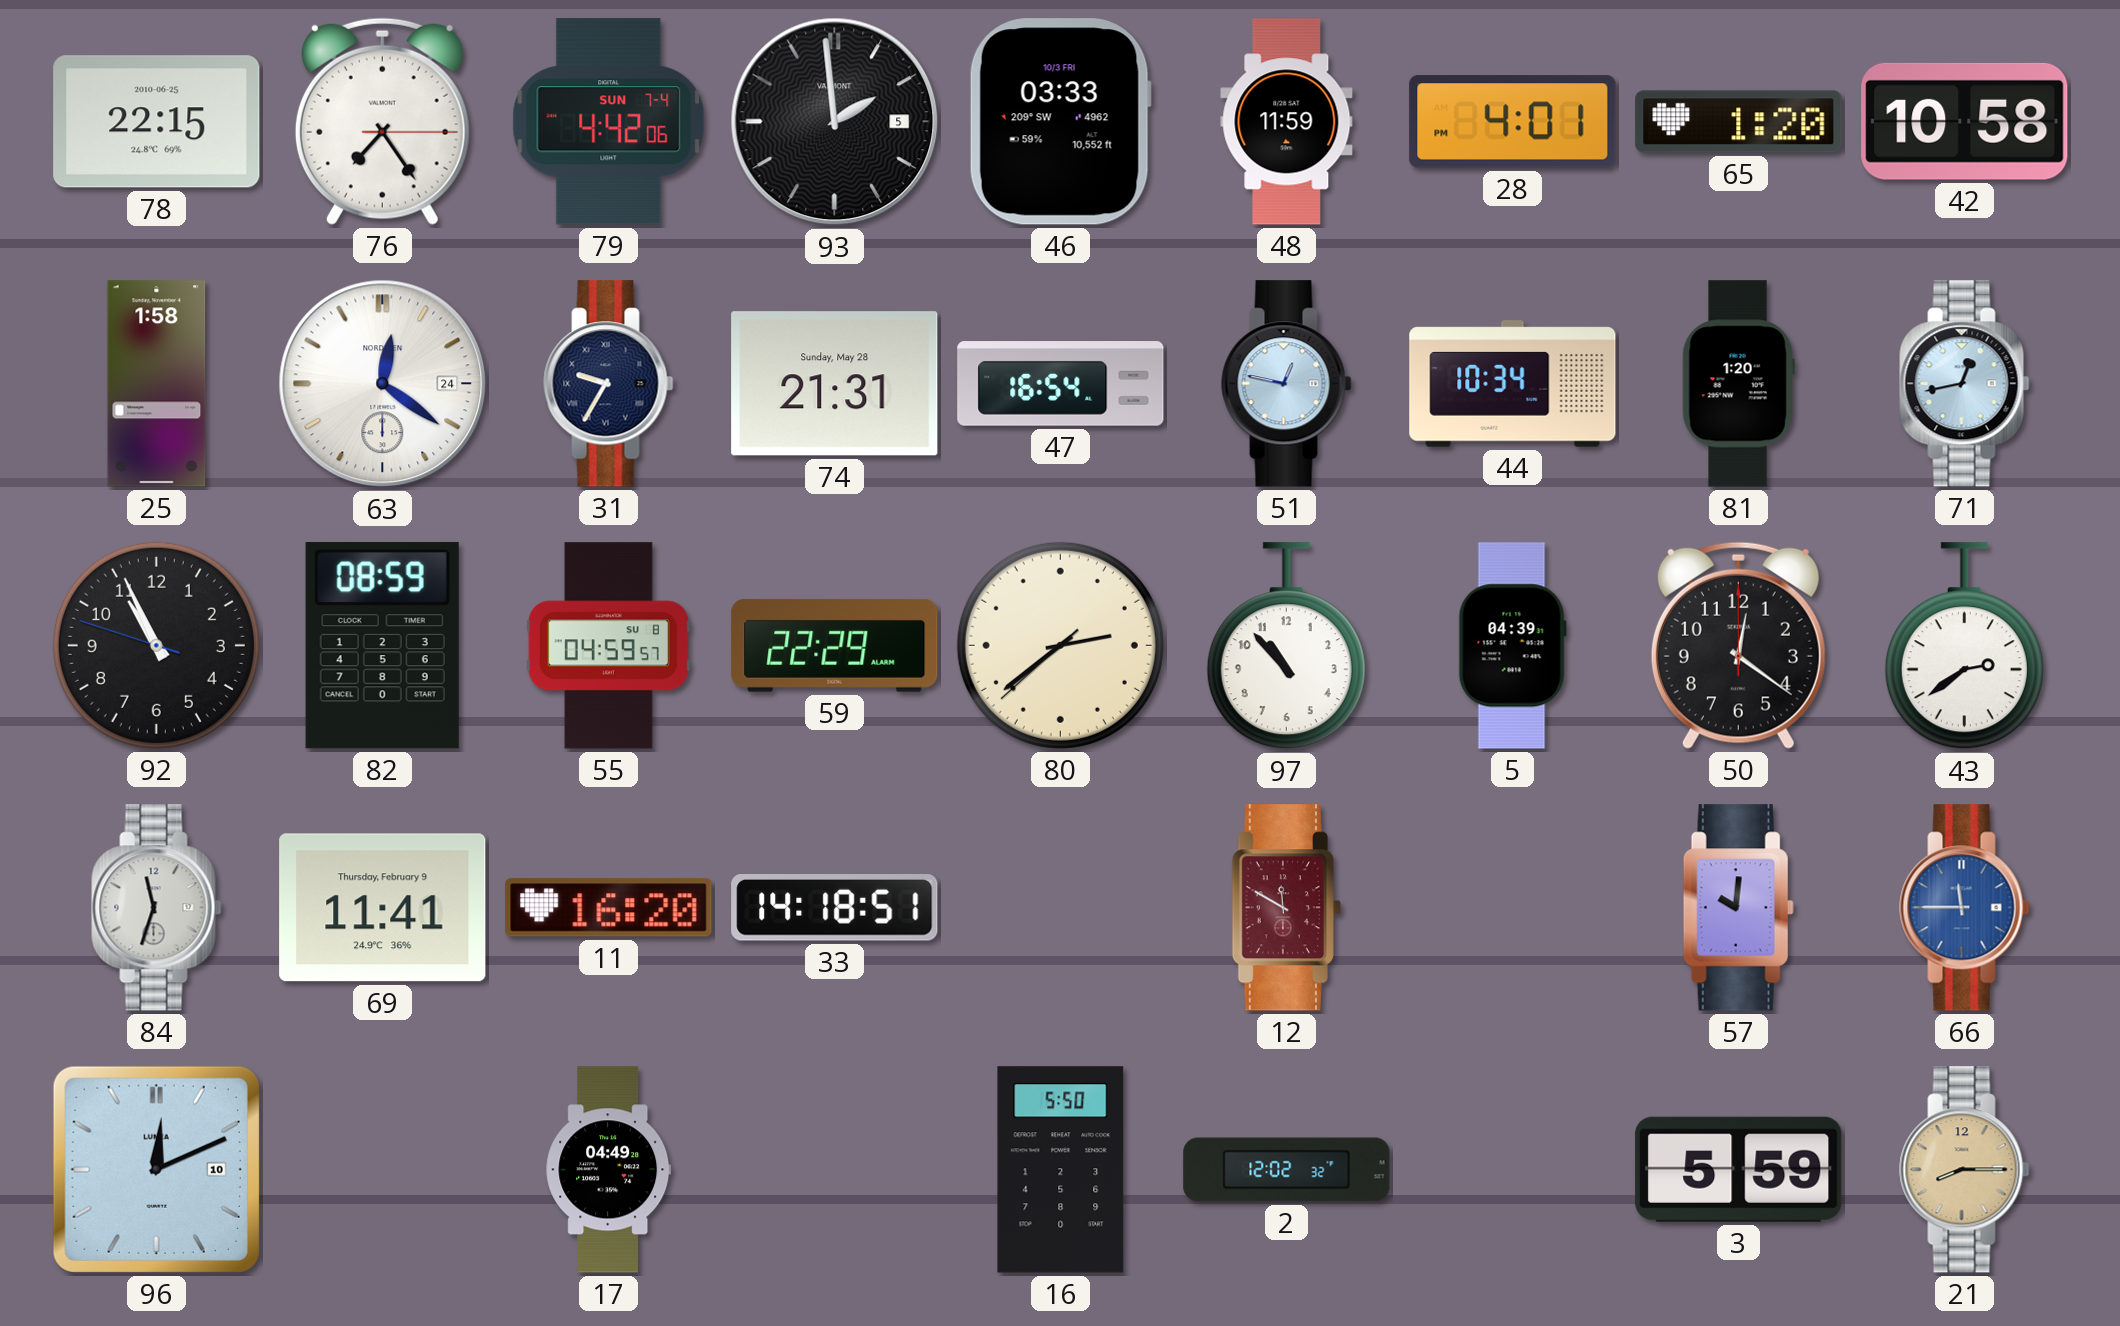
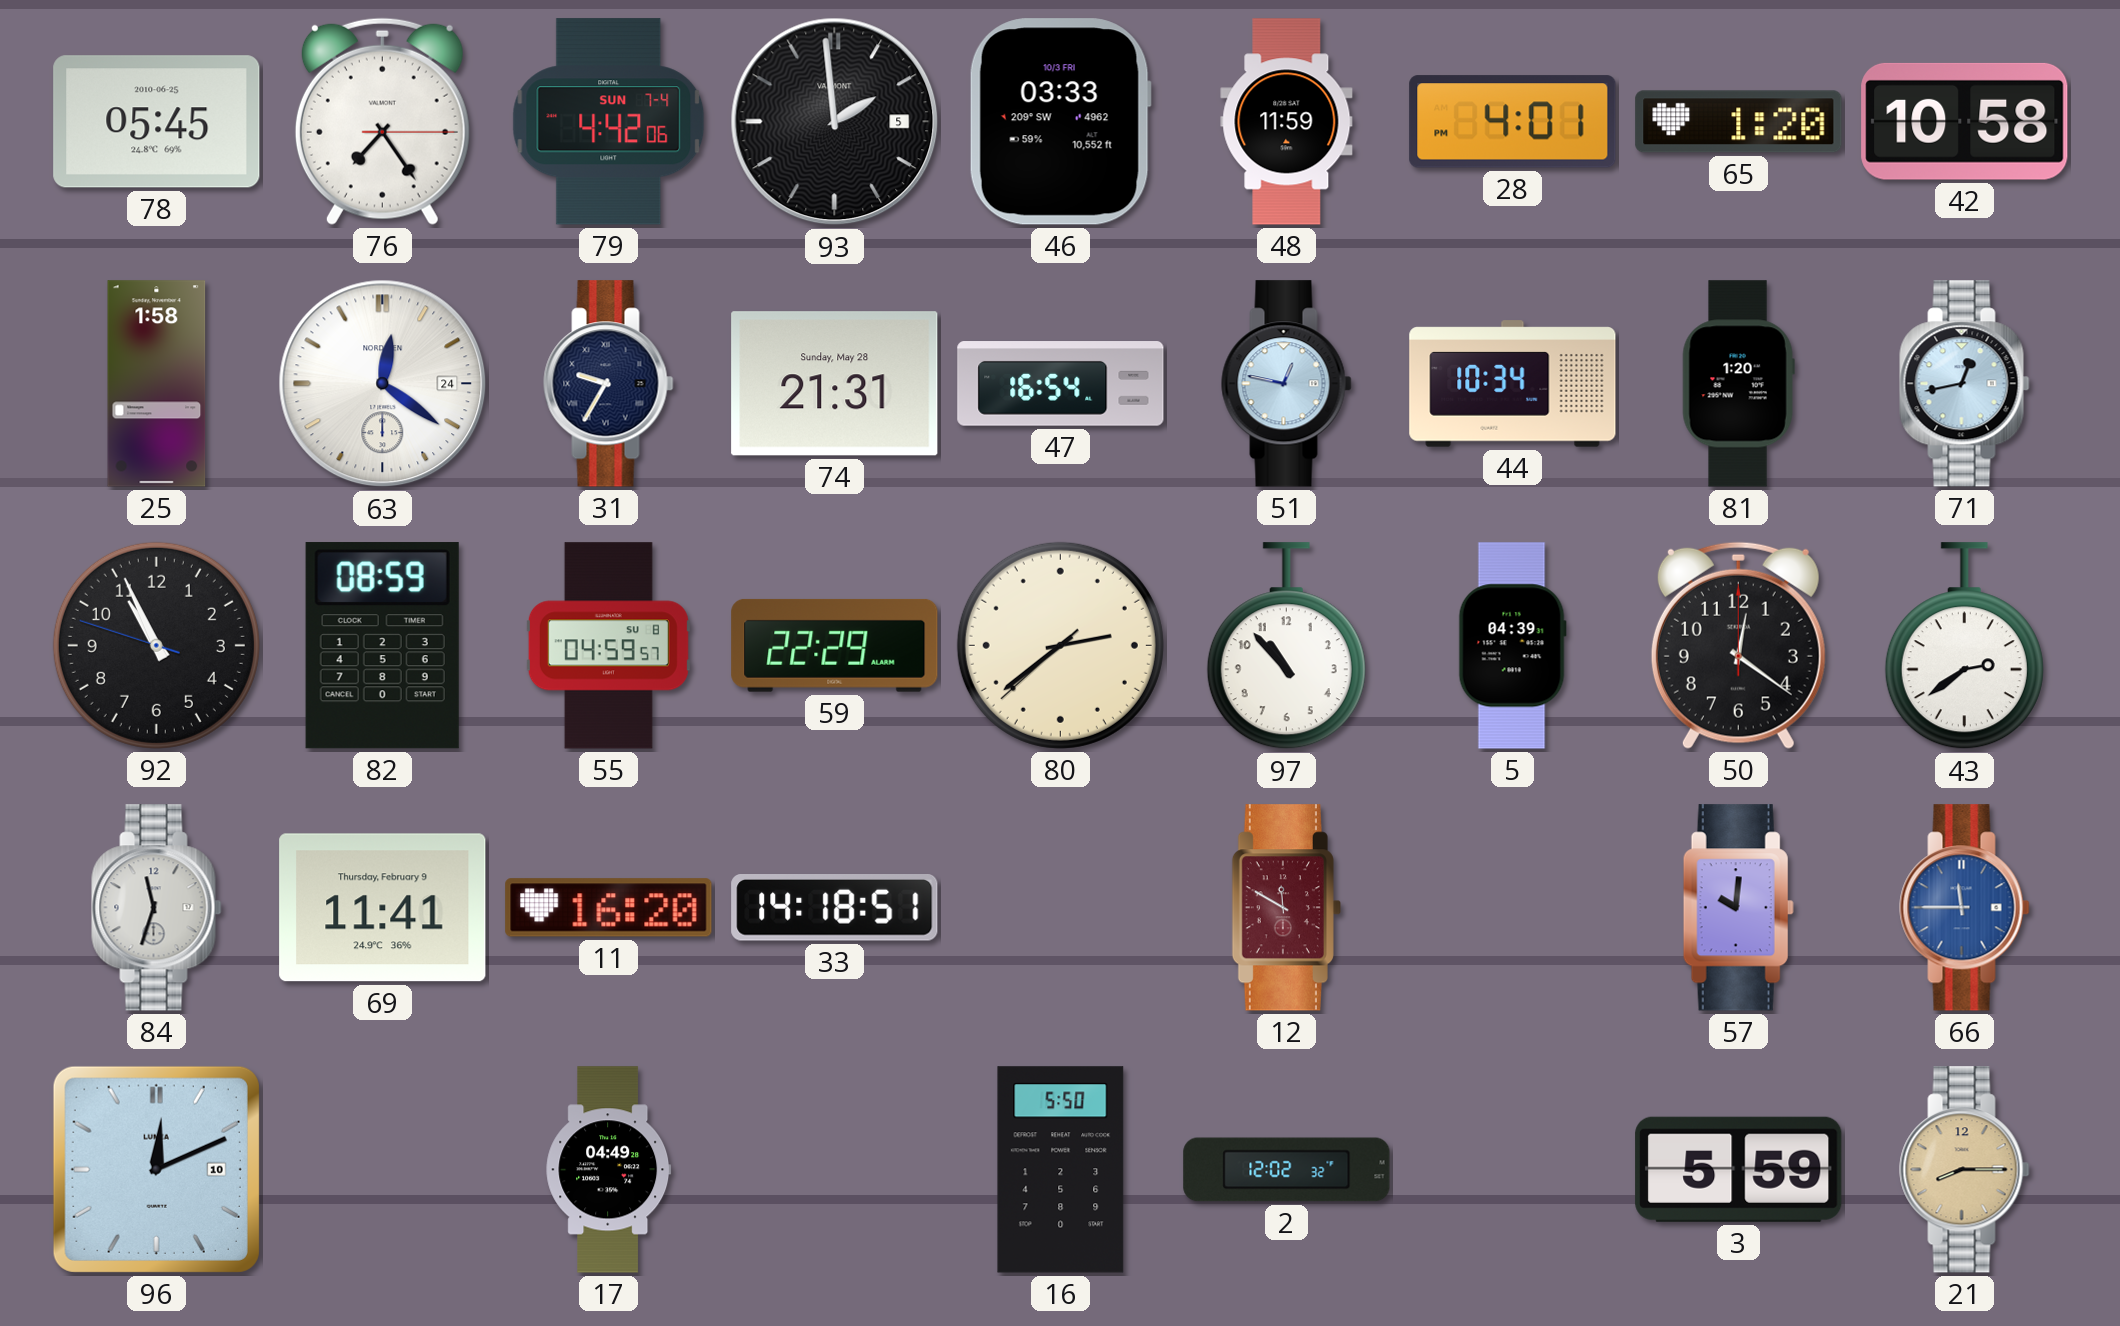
78: 22:15 -> 05:45 (157, 122)
